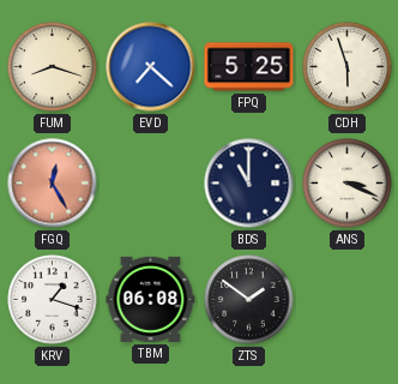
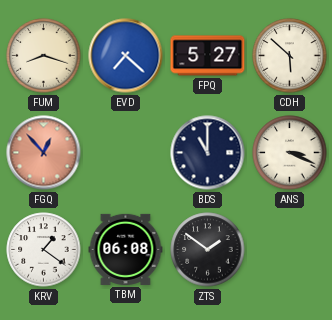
FPQ: 5:25 -> 5:27 (208, 56)
CDH: 5:57 -> 5:52 (290, 56)
FGQ: 12:25 -> 12:53 (44, 153)
KRV: 1:18 -> 1:21 (44, 250)
